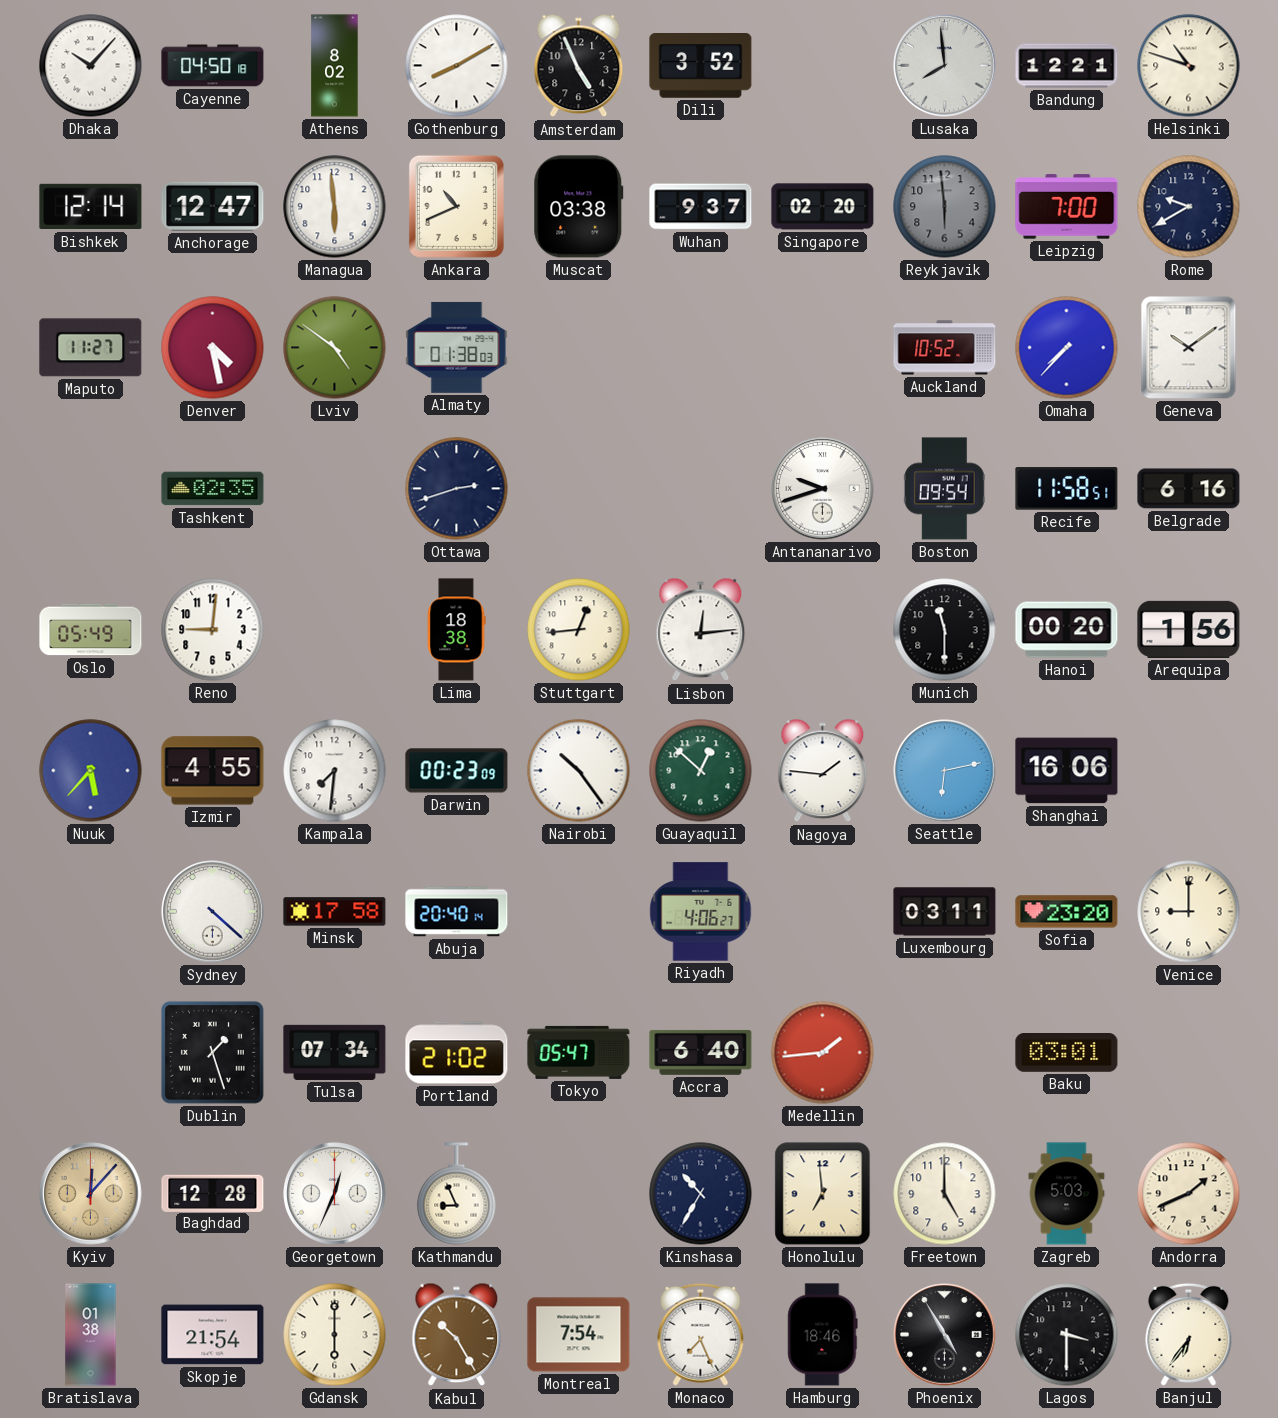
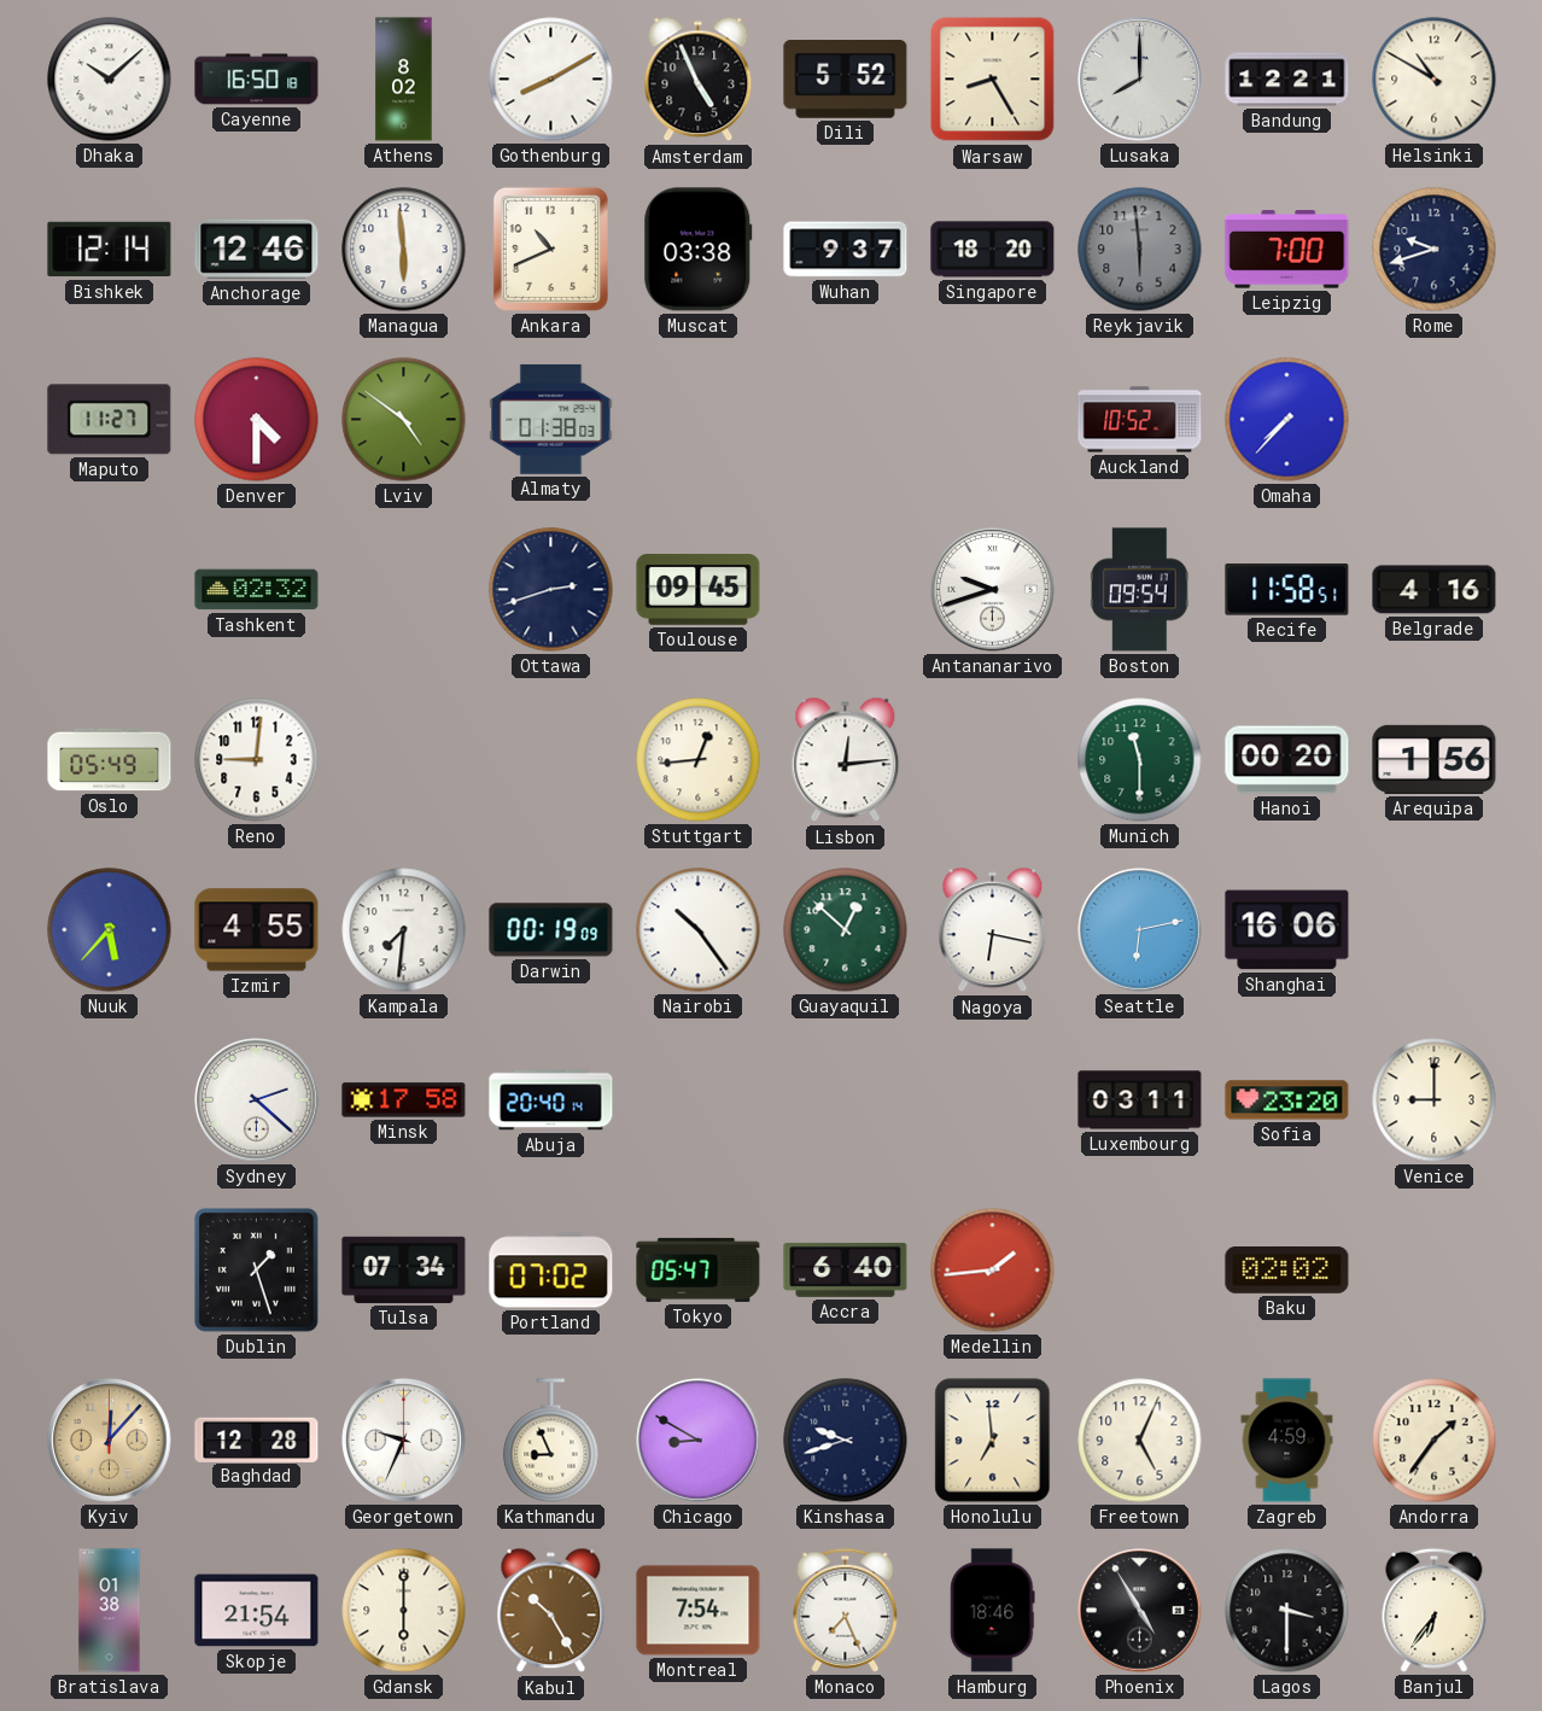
Dhaka: 10:07 -> 10:08 (110, 80)
Cayenne: 04:50 -> 16:50 (257, 80)
Dili: 3:52 -> 5:52 (846, 80)
Warsaw: none -> 8:25 (993, 80)
Lusaka: 7:59 -> 8:00 (1140, 80)
Helsinki: 10:48 -> 10:50 (1435, 80)
Anchorage: 12:47 -> 12:46 (257, 249)
Singapore: 02:20 -> 18:20 (993, 250)
Rome: 9:40 -> 9:42 (1435, 250)
Denver: 4:28 -> 4:30 (257, 420)
Geneva: 10:09 -> none (1189, 348)
Tashkent: 02:35 -> 02:32 (257, 590)
Toulouse: none -> 09:45 (699, 590)
Belgrade: 6:16 -> 4:16 (1435, 590)
Lima: 18:38 -> none (456, 630)
Munich dial: black -> green (1140, 760)
Darwin: 00:23 -> 00:19 (551, 930)
Nagoya: 1:46 -> 6:17 (993, 930)
Sydney: 4:22 -> 2:22 (257, 1100)
Riyadh: 4:06 -> none (701, 912)
Portland: 21:02 -> 07:02 (551, 1271)
Baku: 03:01 -> 02:02 (1287, 1271)
Georgetown: 12:34 -> 9:34 (404, 1441)
Chicago: none -> 8:50 (699, 1441)
Kinshasa: 10:35 -> 9:42 (846, 1441)
Freetown: 5:00 -> 5:04 (1140, 1441)
Zagreb: 5:03 -> 4:59 (1287, 1441)
Andorra: 1:41 -> 1:36 (1435, 1441)
